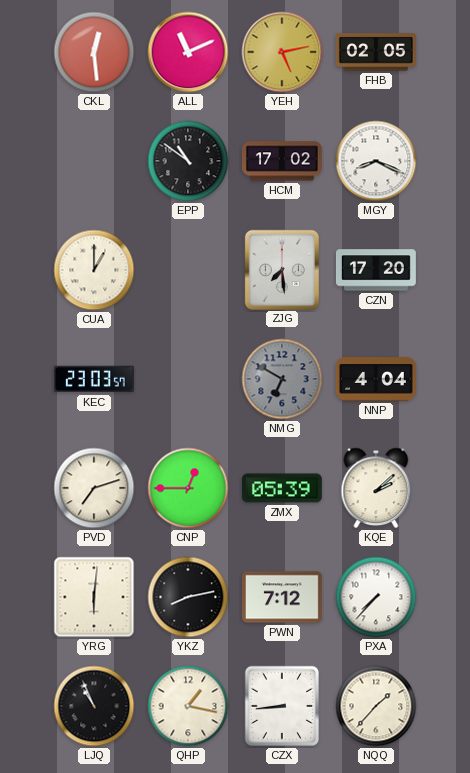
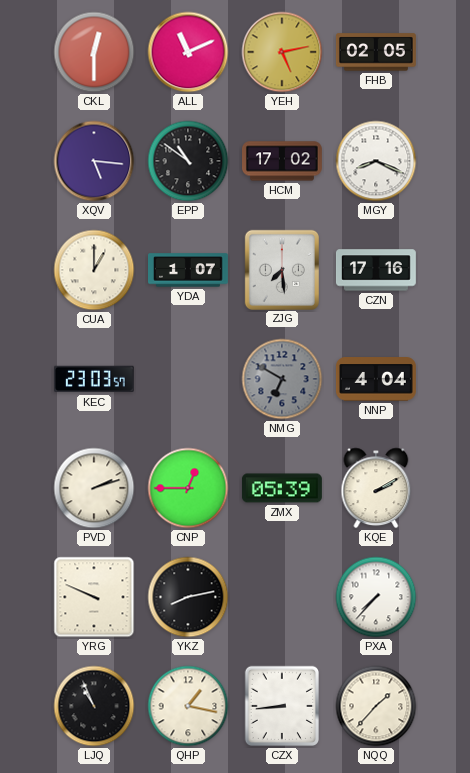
CKL: 12:29 -> 12:30 (94, 52)
XQV: none -> 5:16 (94, 161)
YDA: none -> 1:07 (189, 270)
CZN: 17:20 -> 17:16 (376, 270)
PVD: 7:12 -> 2:12 (94, 488)
KQE: 2:08 -> 2:10 (376, 488)
YRG: 6:01 -> 9:49 (94, 597)
PWN: 7:12 -> none (282, 597)
